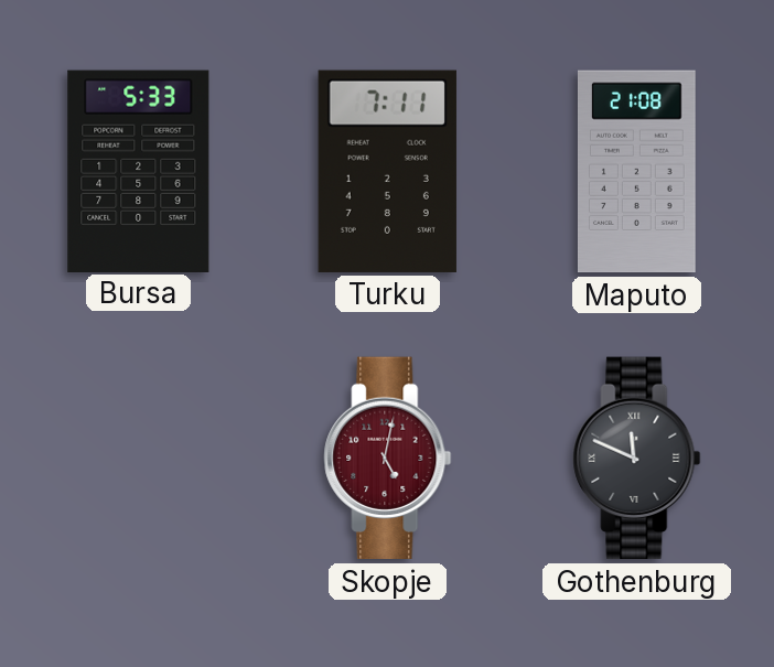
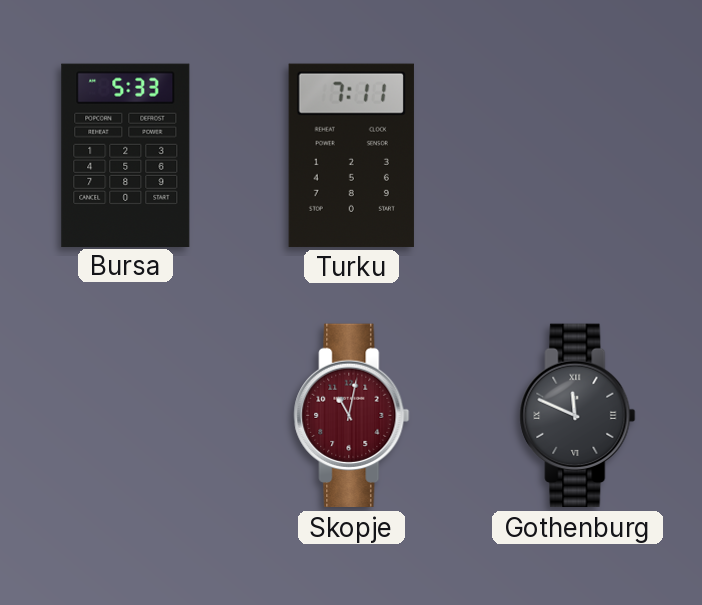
Maputo: 21:08 -> none (636, 172)
Skopje: 5:02 -> 11:02 (352, 416)
